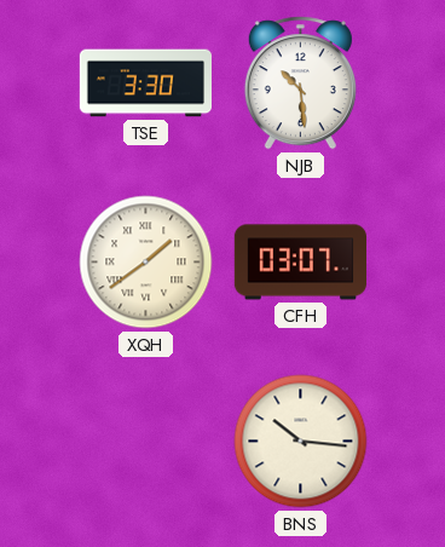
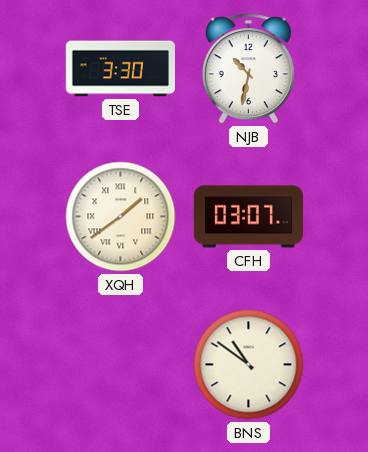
NJB: 10:29 -> 10:32 (248, 69)
BNS: 10:16 -> 10:51 (249, 365)
